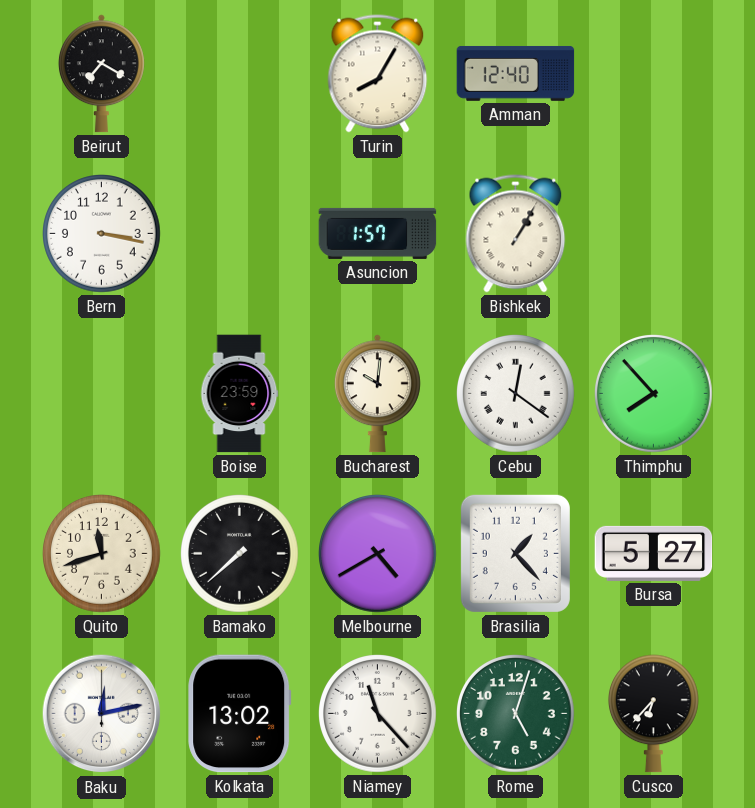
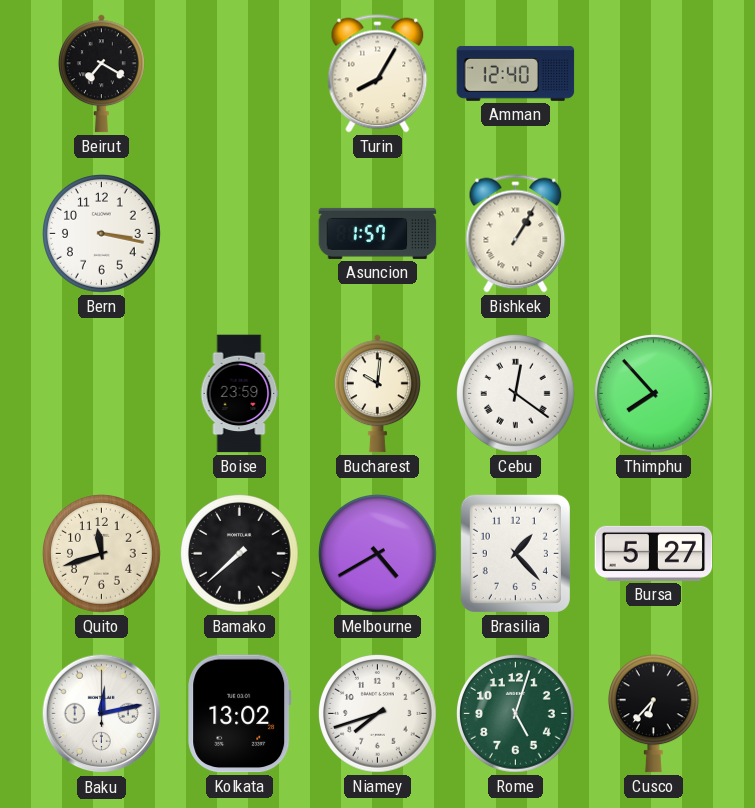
Niamey: 11:23 -> 7:42 (378, 714)
